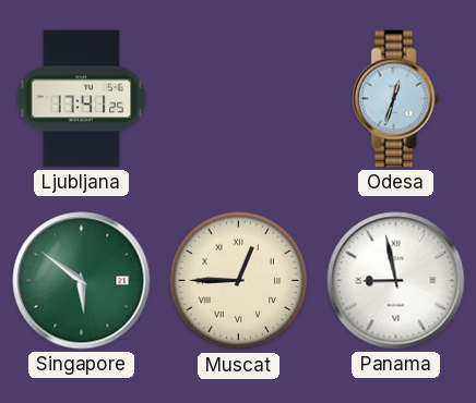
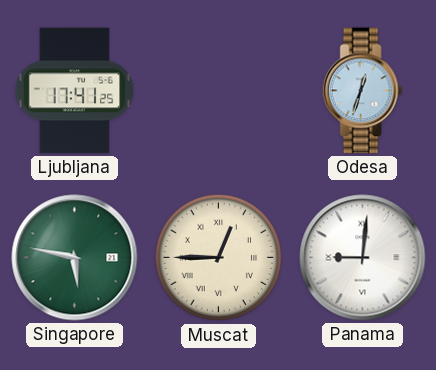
Singapore: 5:51 -> 5:47 (75, 258)
Panama: 8:58 -> 9:01 (363, 258)
